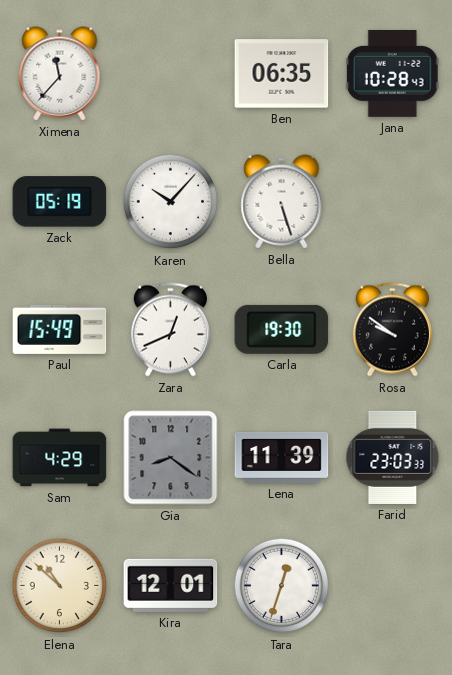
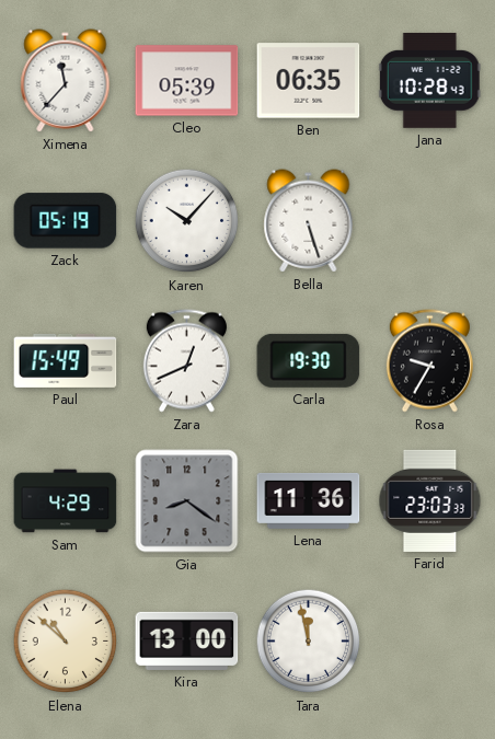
Cleo: none -> 05:39 (187, 81)
Rosa: 9:51 -> 9:35 (429, 361)
Lena: 11:39 -> 11:36 (309, 500)
Kira: 12:01 -> 13:00 (187, 640)
Tara: 12:33 -> 11:58 (309, 642)
